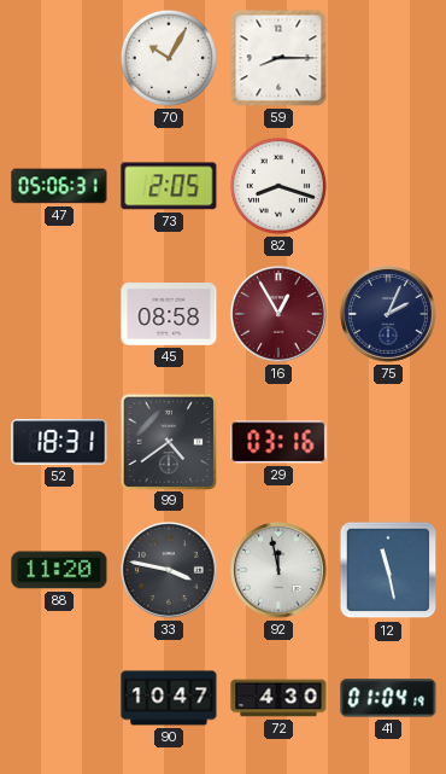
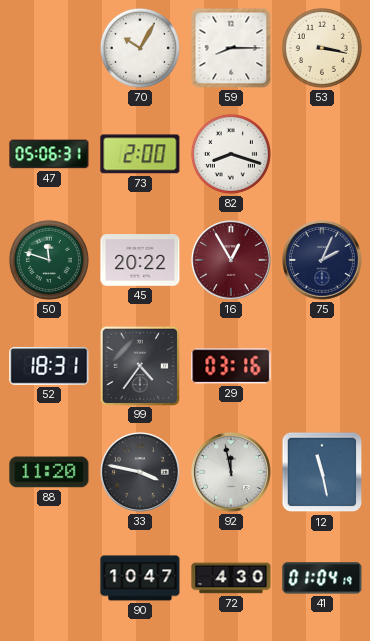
53: none -> 3:17 (322, 48)
73: 2:05 -> 2:00 (140, 154)
50: none -> 11:48 (49, 260)
45: 08:58 -> 20:22 (140, 260)
99: 4:39 -> 4:36 (139, 365)
